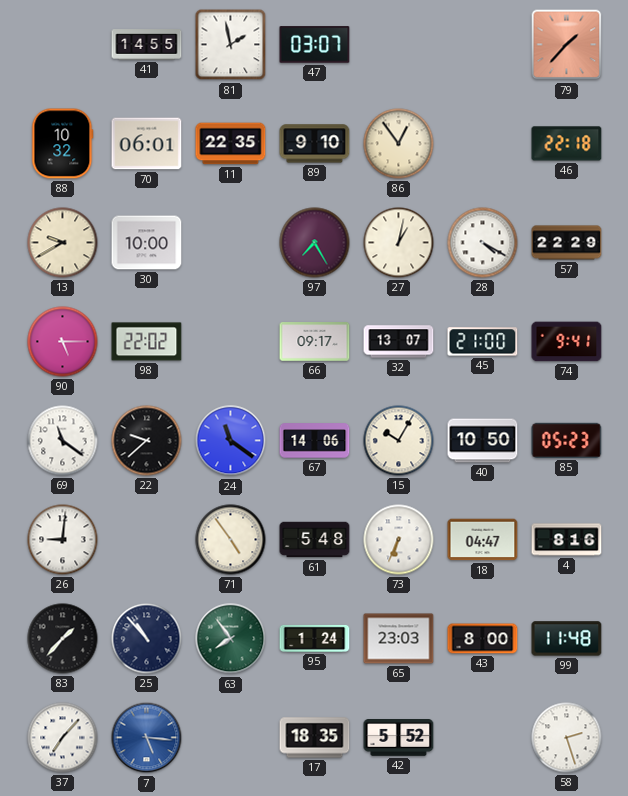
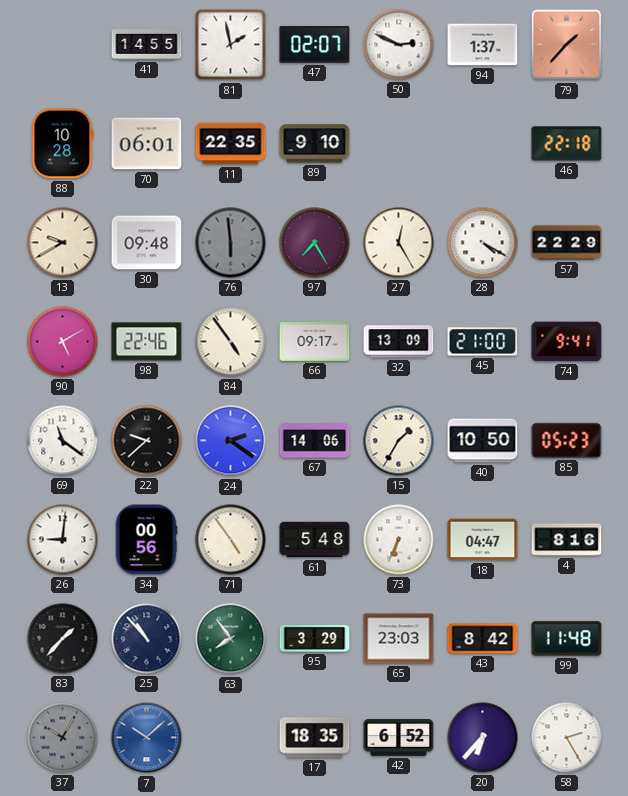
47: 03:07 -> 02:07 (315, 45)
50: none -> 2:49 (399, 45)
94: none -> 1:37 (483, 45)
88: 10:32 -> 10:28 (63, 144)
86: 12:54 -> none (399, 144)
30: 10:00 -> 09:48 (147, 243)
76: none -> 5:59 (231, 243)
27: 1:02 -> 12:25 (399, 243)
90: 5:15 -> 5:10 (63, 342)
98: 22:02 -> 22:46 (147, 342)
84: none -> 4:54 (231, 342)
32: 13:07 -> 13:09 (399, 342)
24: 11:21 -> 2:21 (231, 441)
15: 10:05 -> 1:35 (399, 441)
34: none -> 00:56 (146, 540)
95: 1:24 -> 3:29 (315, 638)
43: 8:00 -> 8:42 (483, 639)
37: 7:07 -> 10:05 (63, 738)
37 dial: white -> grey (63, 738)
7: 5:16 -> 10:08 (147, 738)
42: 5:52 -> 6:52 (399, 738)
20: none -> 6:37 (483, 738)
58: 2:27 -> 2:25 (567, 738)
